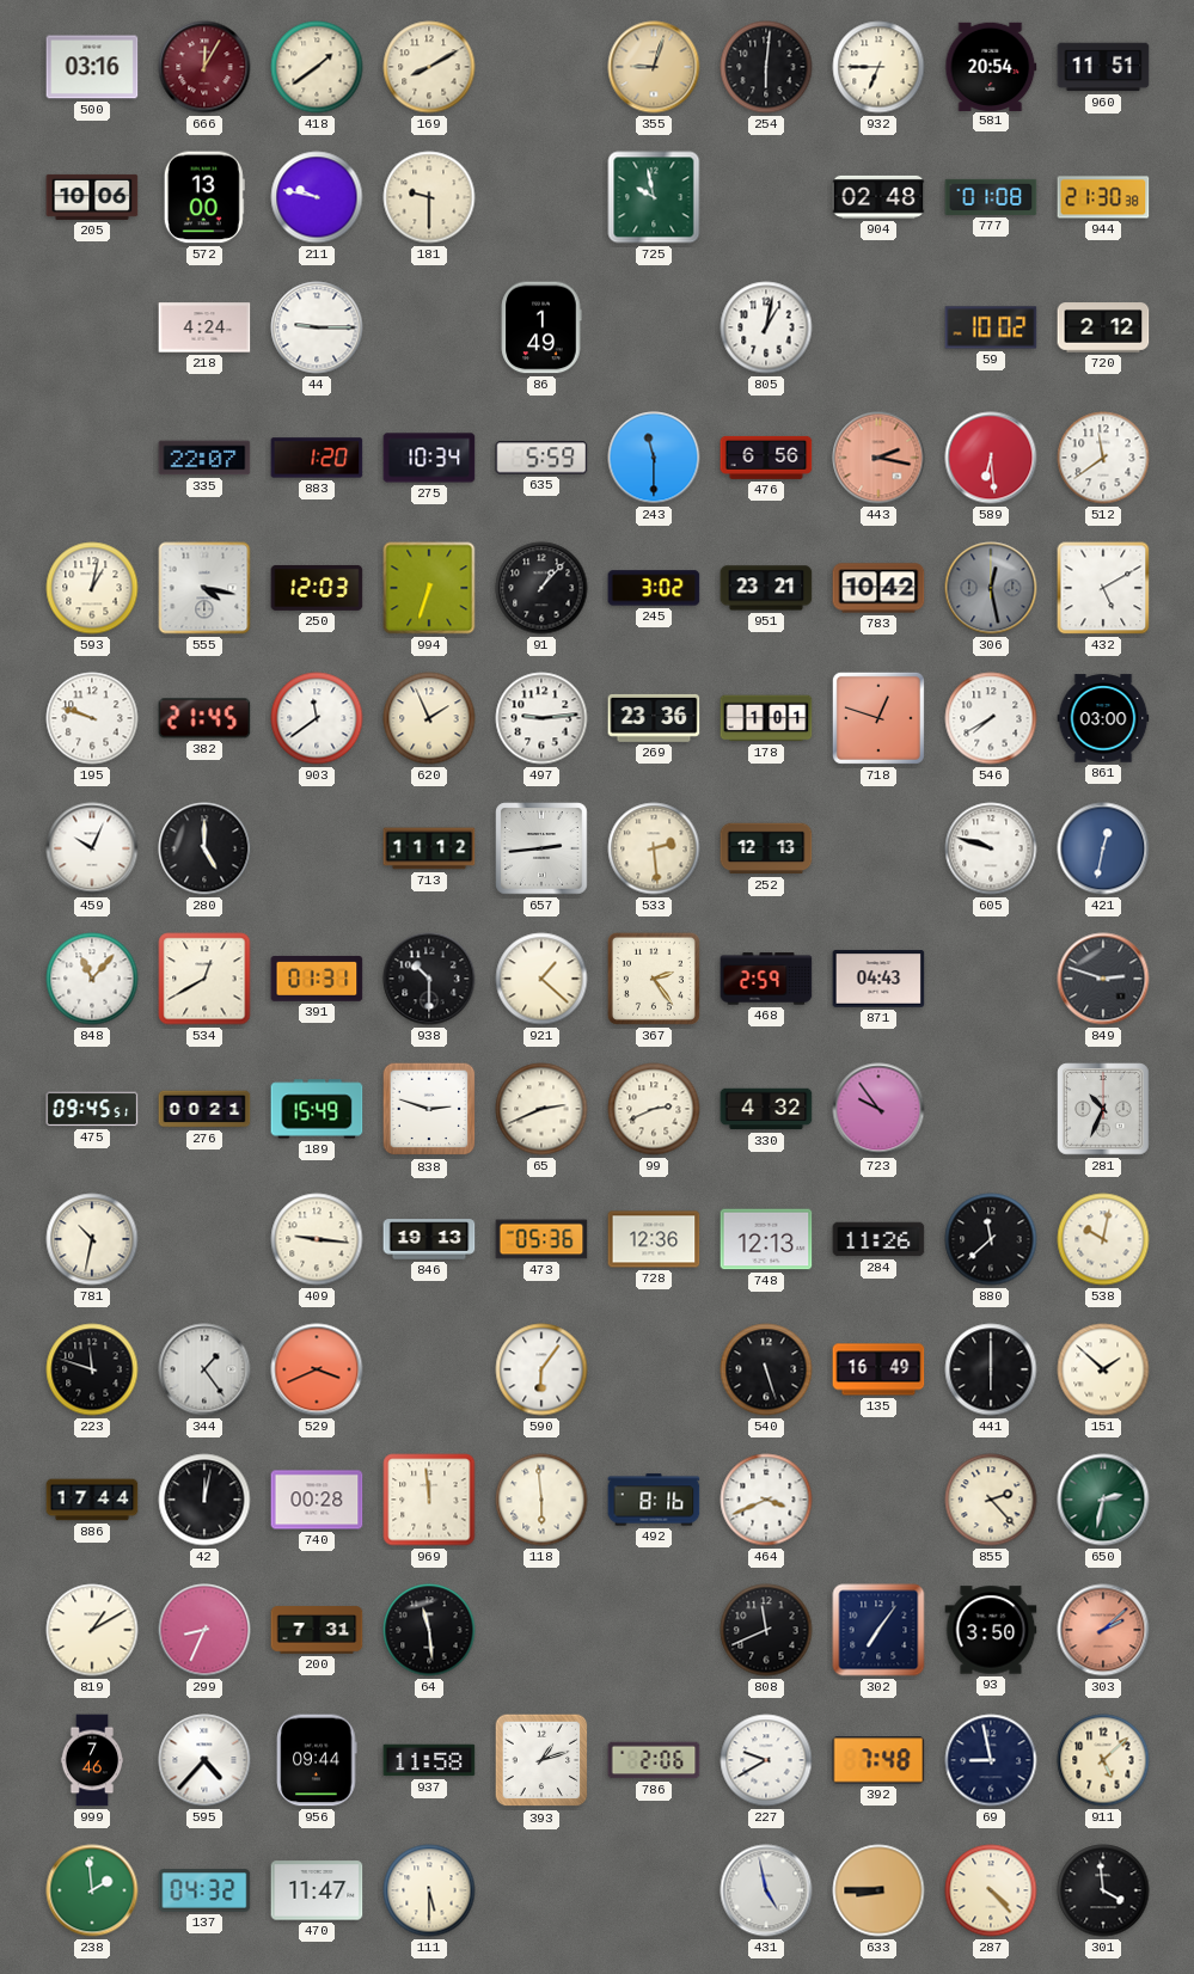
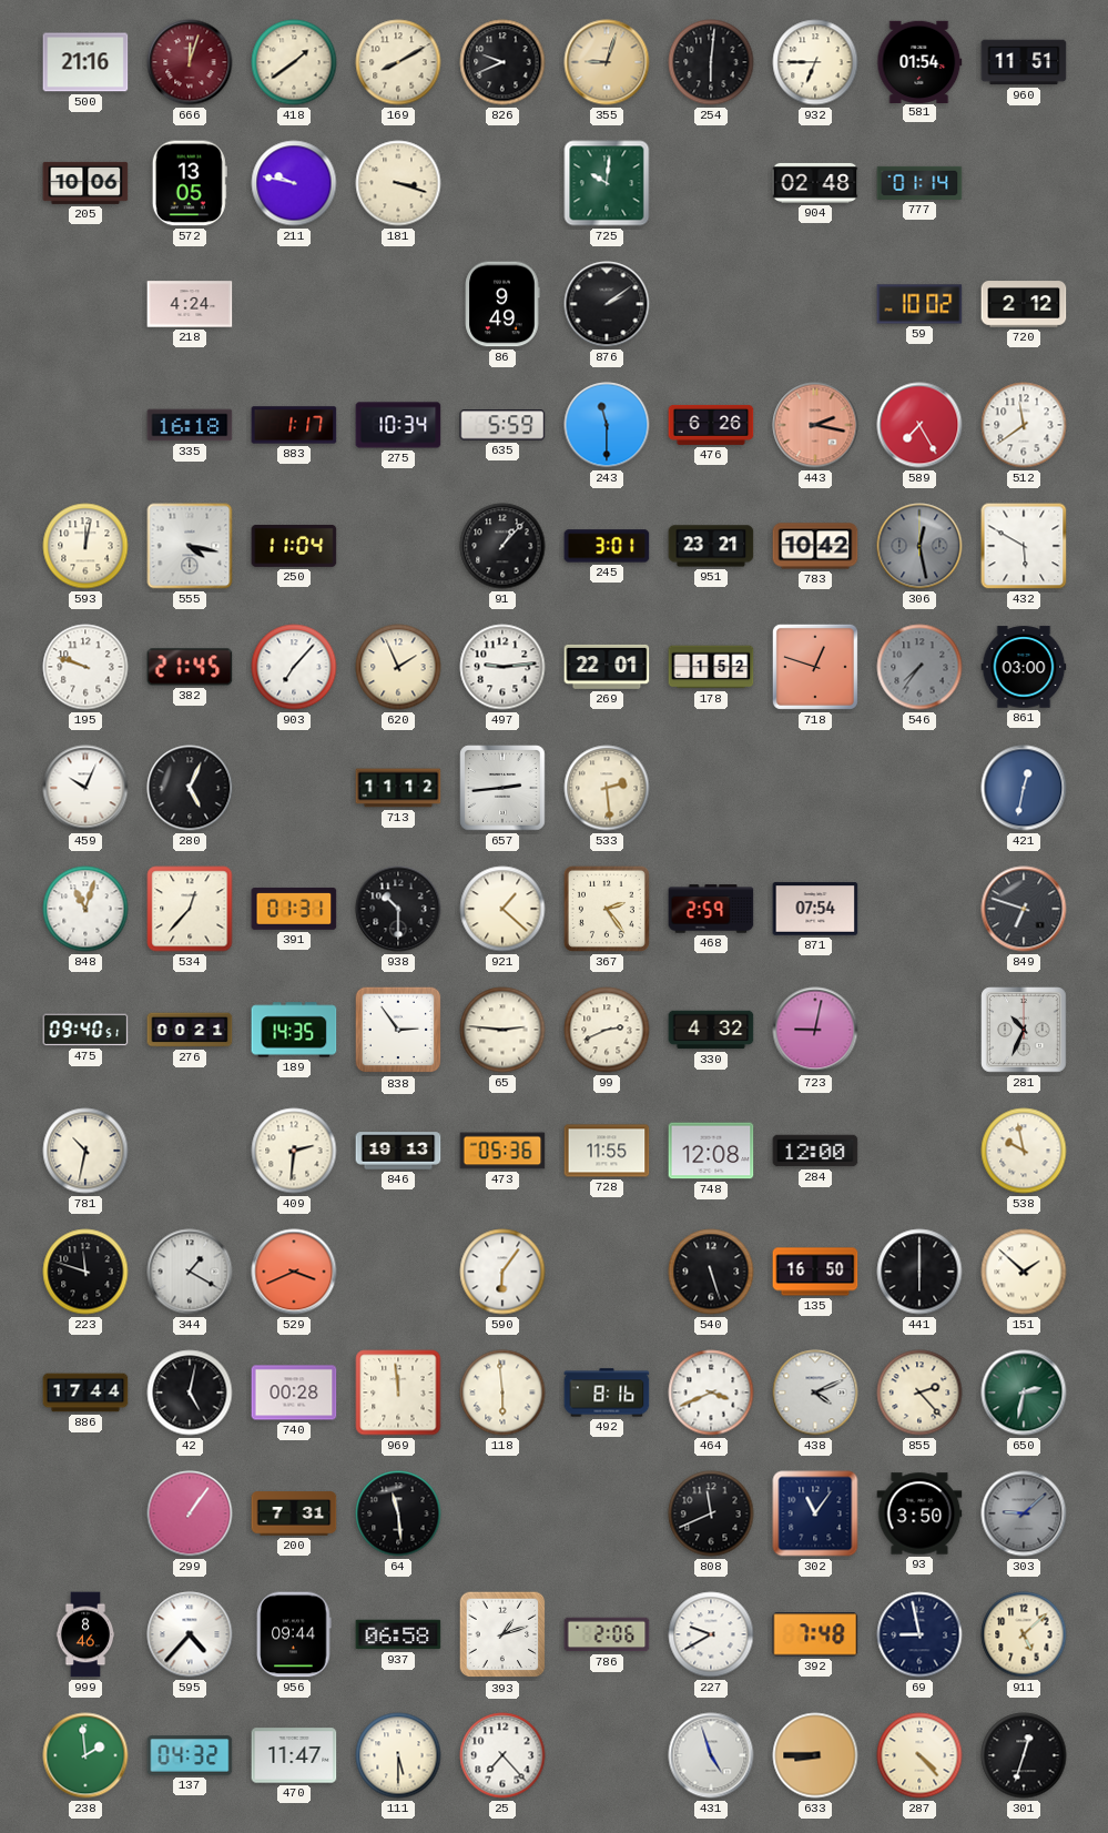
500: 03:16 -> 21:16 (85, 62)
666: 12:05 -> 12:03 (190, 62)
826: none -> 9:41 (502, 62)
581: 20:54 -> 01:54 (919, 61)
572: 13:00 -> 13:05 (190, 183)
181: 9:30 -> 3:18 (398, 183)
725: 9:58 -> 10:01 (607, 183)
777: 01:08 -> 01:14 (919, 183)
944: 21:30 -> none (1103, 197)
44: 9:15 -> none (317, 327)
86: 1:49 -> 9:49 (502, 304)
876: none -> 2:09 (607, 304)
805: 1:02 -> none (766, 327)
335: 22:07 -> 16:18 (190, 425)
883: 1:20 -> 1:17 (294, 425)
476: 6:56 -> 6:26 (711, 425)
589: 6:29 -> 7:25 (919, 425)
593: 1:02 -> 12:02 (85, 546)
250: 12:03 -> 11:04 (294, 546)
994: 6:33 -> none (429, 588)
245: 3:02 -> 3:01 (607, 546)
432: 5:10 -> 5:50 (1024, 546)
903: 11:39 -> 7:07 (294, 667)
269: 23:36 -> 22:01 (607, 667)
178: 1:01 -> 1:52 (711, 667)
546: 7:40 -> 7:36 (919, 667)
546 dial: white -> grey (919, 667)
280: 5:00 -> 5:04 (190, 788)
252: 12:13 -> none (766, 848)
605: 9:48 -> none (991, 848)
848: 11:07 -> 11:03 (85, 909)
534: 12:40 -> 12:37 (190, 909)
871: 04:43 -> 07:54 (815, 909)
849: 2:48 -> 6:48 (1024, 909)
475: 09:45 -> 09:40 (85, 1030)
189: 15:49 -> 14:35 (294, 1030)
838: 2:48 -> 2:54 (398, 1030)
65: 2:41 -> 2:46 (502, 1030)
723: 9:54 -> 9:02 (815, 1030)
409: 9:16 -> 2:31 (294, 1151)
728: 12:36 -> 11:55 (607, 1151)
748: 12:13 -> 12:08 (711, 1151)
284: 11:26 -> 12:00 (815, 1151)
880: 11:38 -> none (991, 1239)
538: 10:02 -> 9:58 (1024, 1151)
344: 1:24 -> 1:20 (190, 1272)
135: 16:49 -> 16:50 (815, 1272)
42: 12:02 -> 5:02 (190, 1393)
438: none -> 4:11 (815, 1393)
819: 1:10 -> none (92, 1630)
299: 8:34 -> 1:06 (190, 1513)
302: 7:06 -> 11:06 (815, 1513)
303: 2:08 -> 9:08 (1024, 1513)
303 dial: salmon -> grey (1024, 1513)
999: 7:46 -> 8:46 (85, 1634)
937: 11:58 -> 06:58 (398, 1634)
25: none -> 7:23 (502, 1755)
431: 4:58 -> 4:57 (711, 1755)
301: 3:59 -> 12:33 (1024, 1755)
